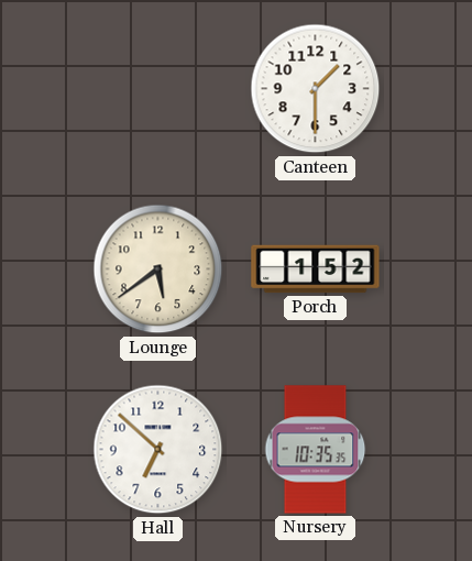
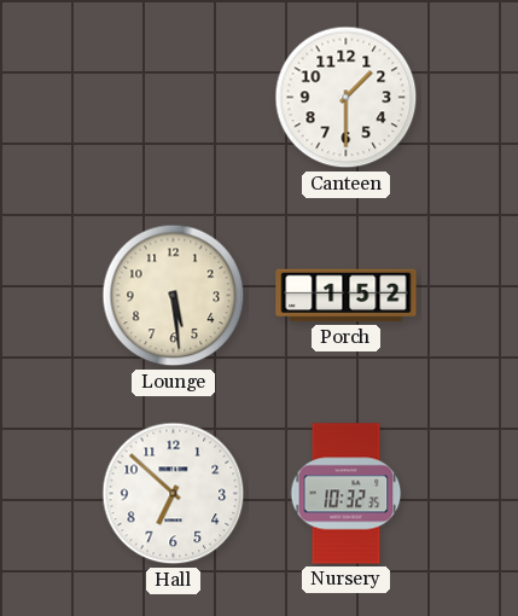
Lounge: 5:39 -> 5:29 (174, 296)
Nursery: 10:35 -> 10:32 (347, 494)
